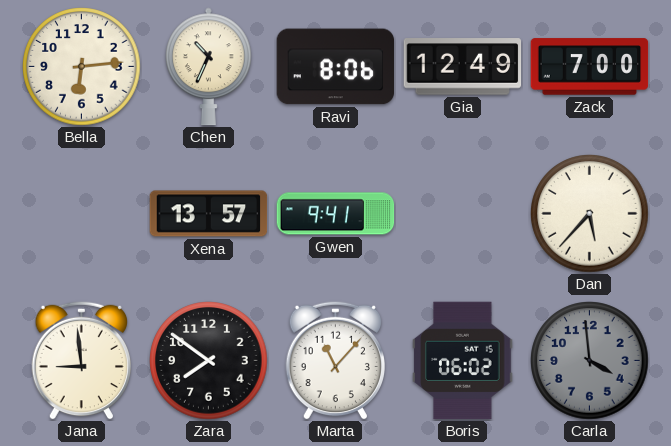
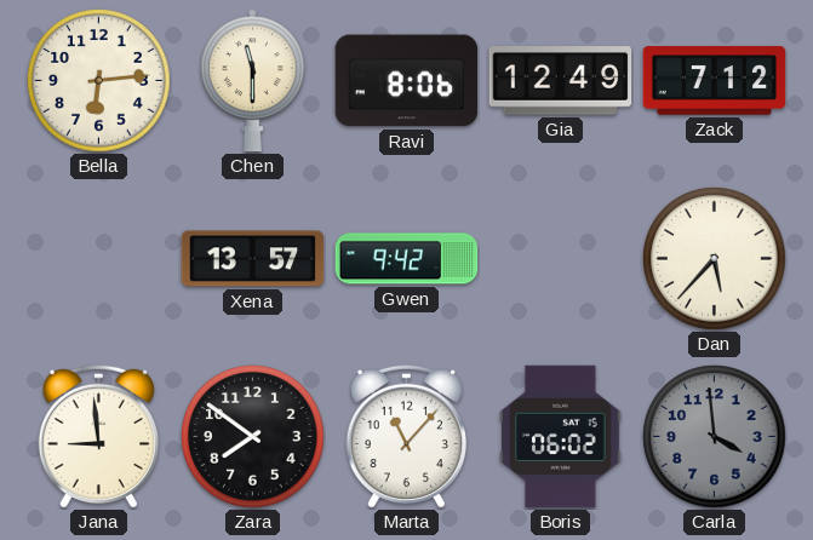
Chen: 10:34 -> 11:30 (252, 81)
Zack: 7:00 -> 7:12 (715, 81)
Gwen: 9:41 -> 9:42 (407, 259)
